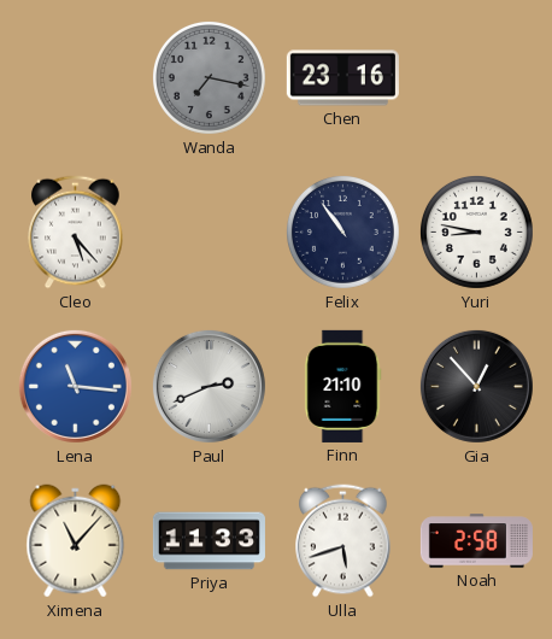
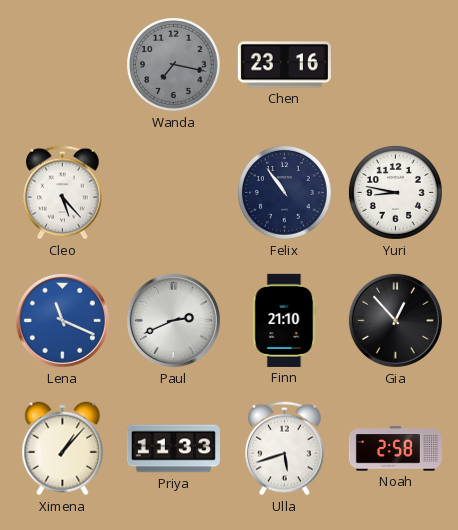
Lena: 11:16 -> 11:19 (62, 320)
Ximena: 11:07 -> 1:07 (63, 449)
